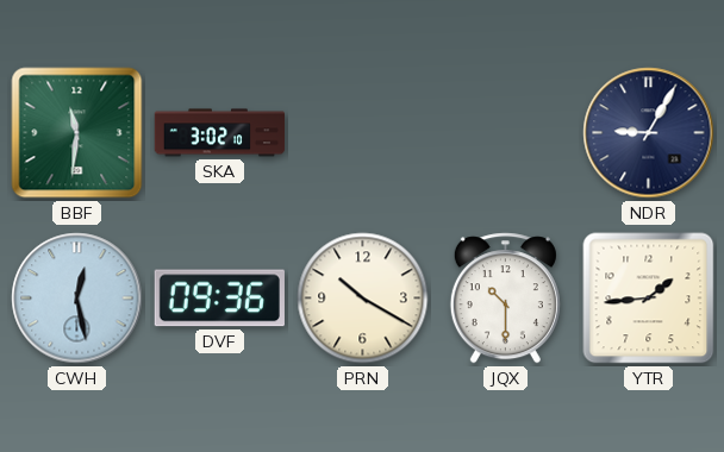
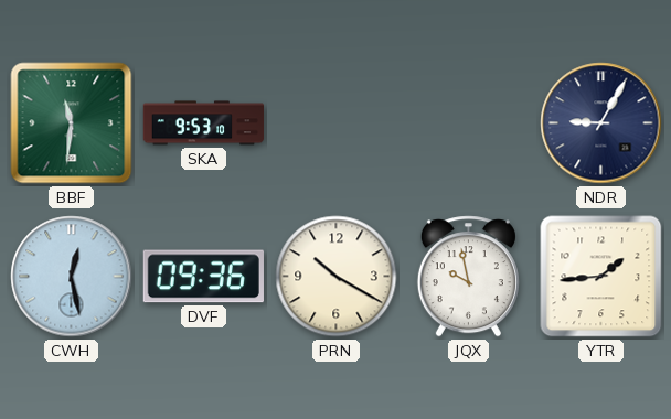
SKA: 3:02 -> 9:53 (204, 123)
JQX: 10:30 -> 9:58 (468, 277)
